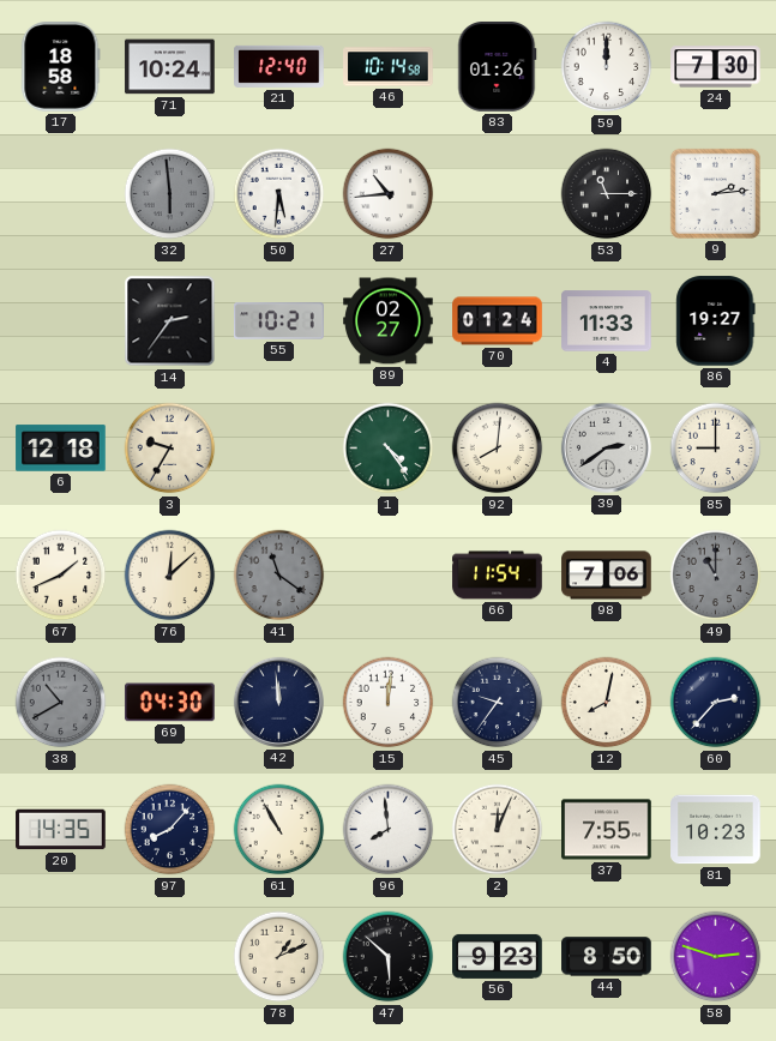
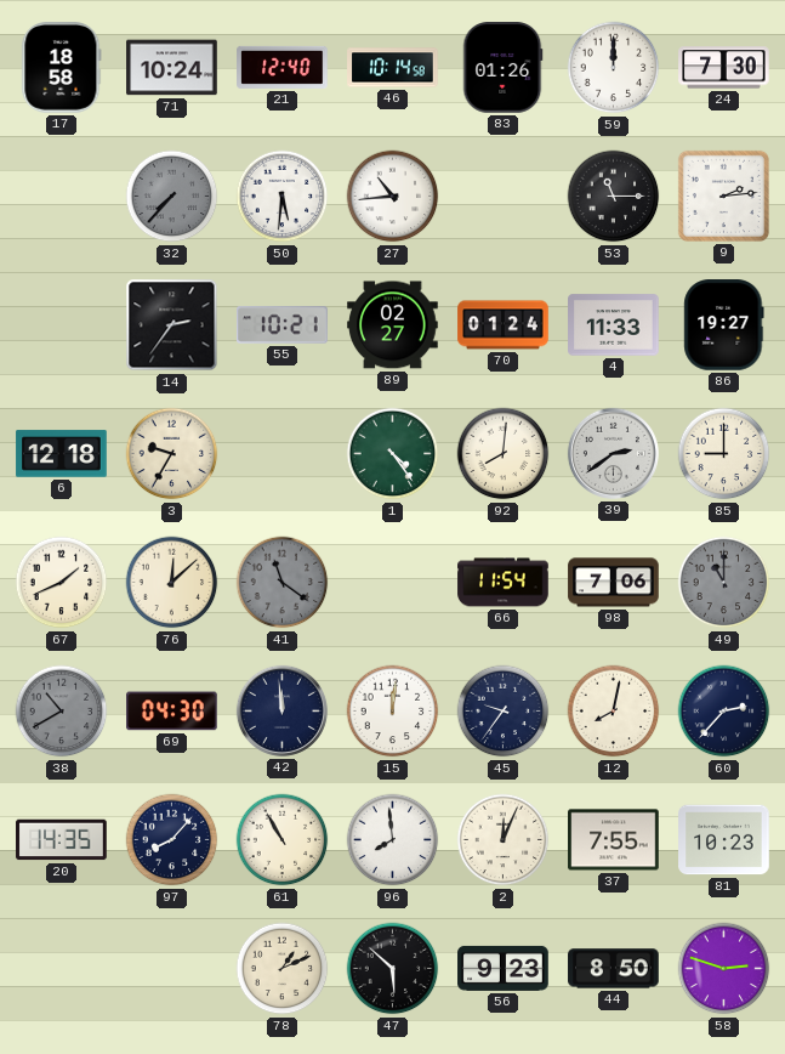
32: 5:59 -> 7:37 (172, 197)
